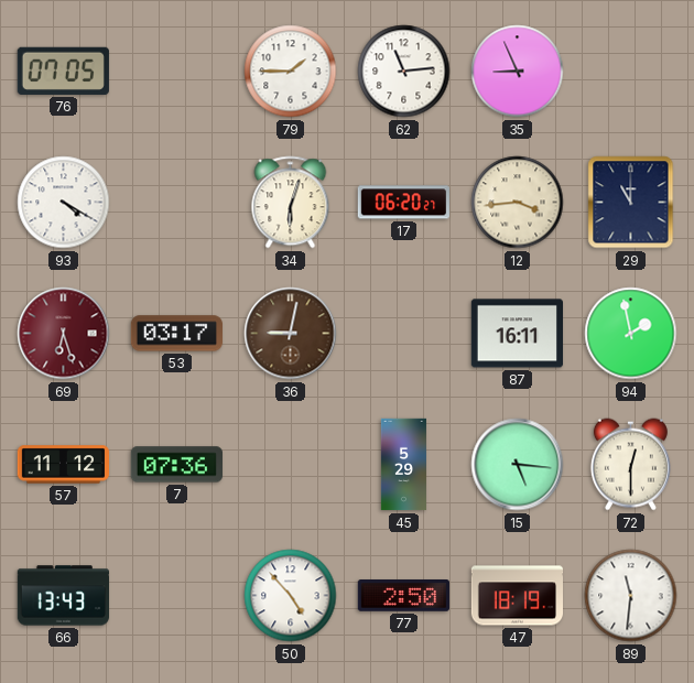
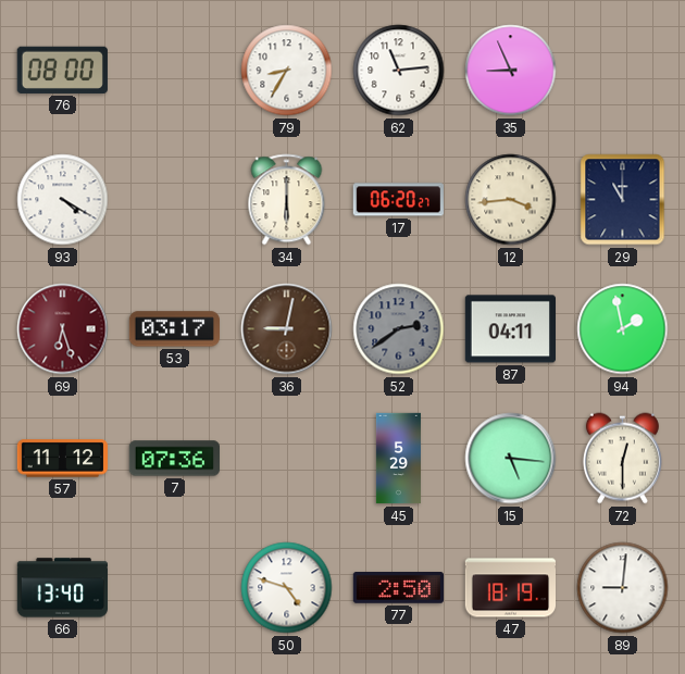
76: 07:05 -> 08:00 (62, 70)
79: 1:45 -> 8:35 (287, 71)
34: 6:03 -> 6:00 (287, 200)
52: none -> 2:39 (399, 329)
87: 16:11 -> 04:11 (510, 329)
66: 13:43 -> 13:40 (62, 588)
50: 4:53 -> 4:48 (287, 588)
89: 11:31 -> 9:01 (623, 588)
